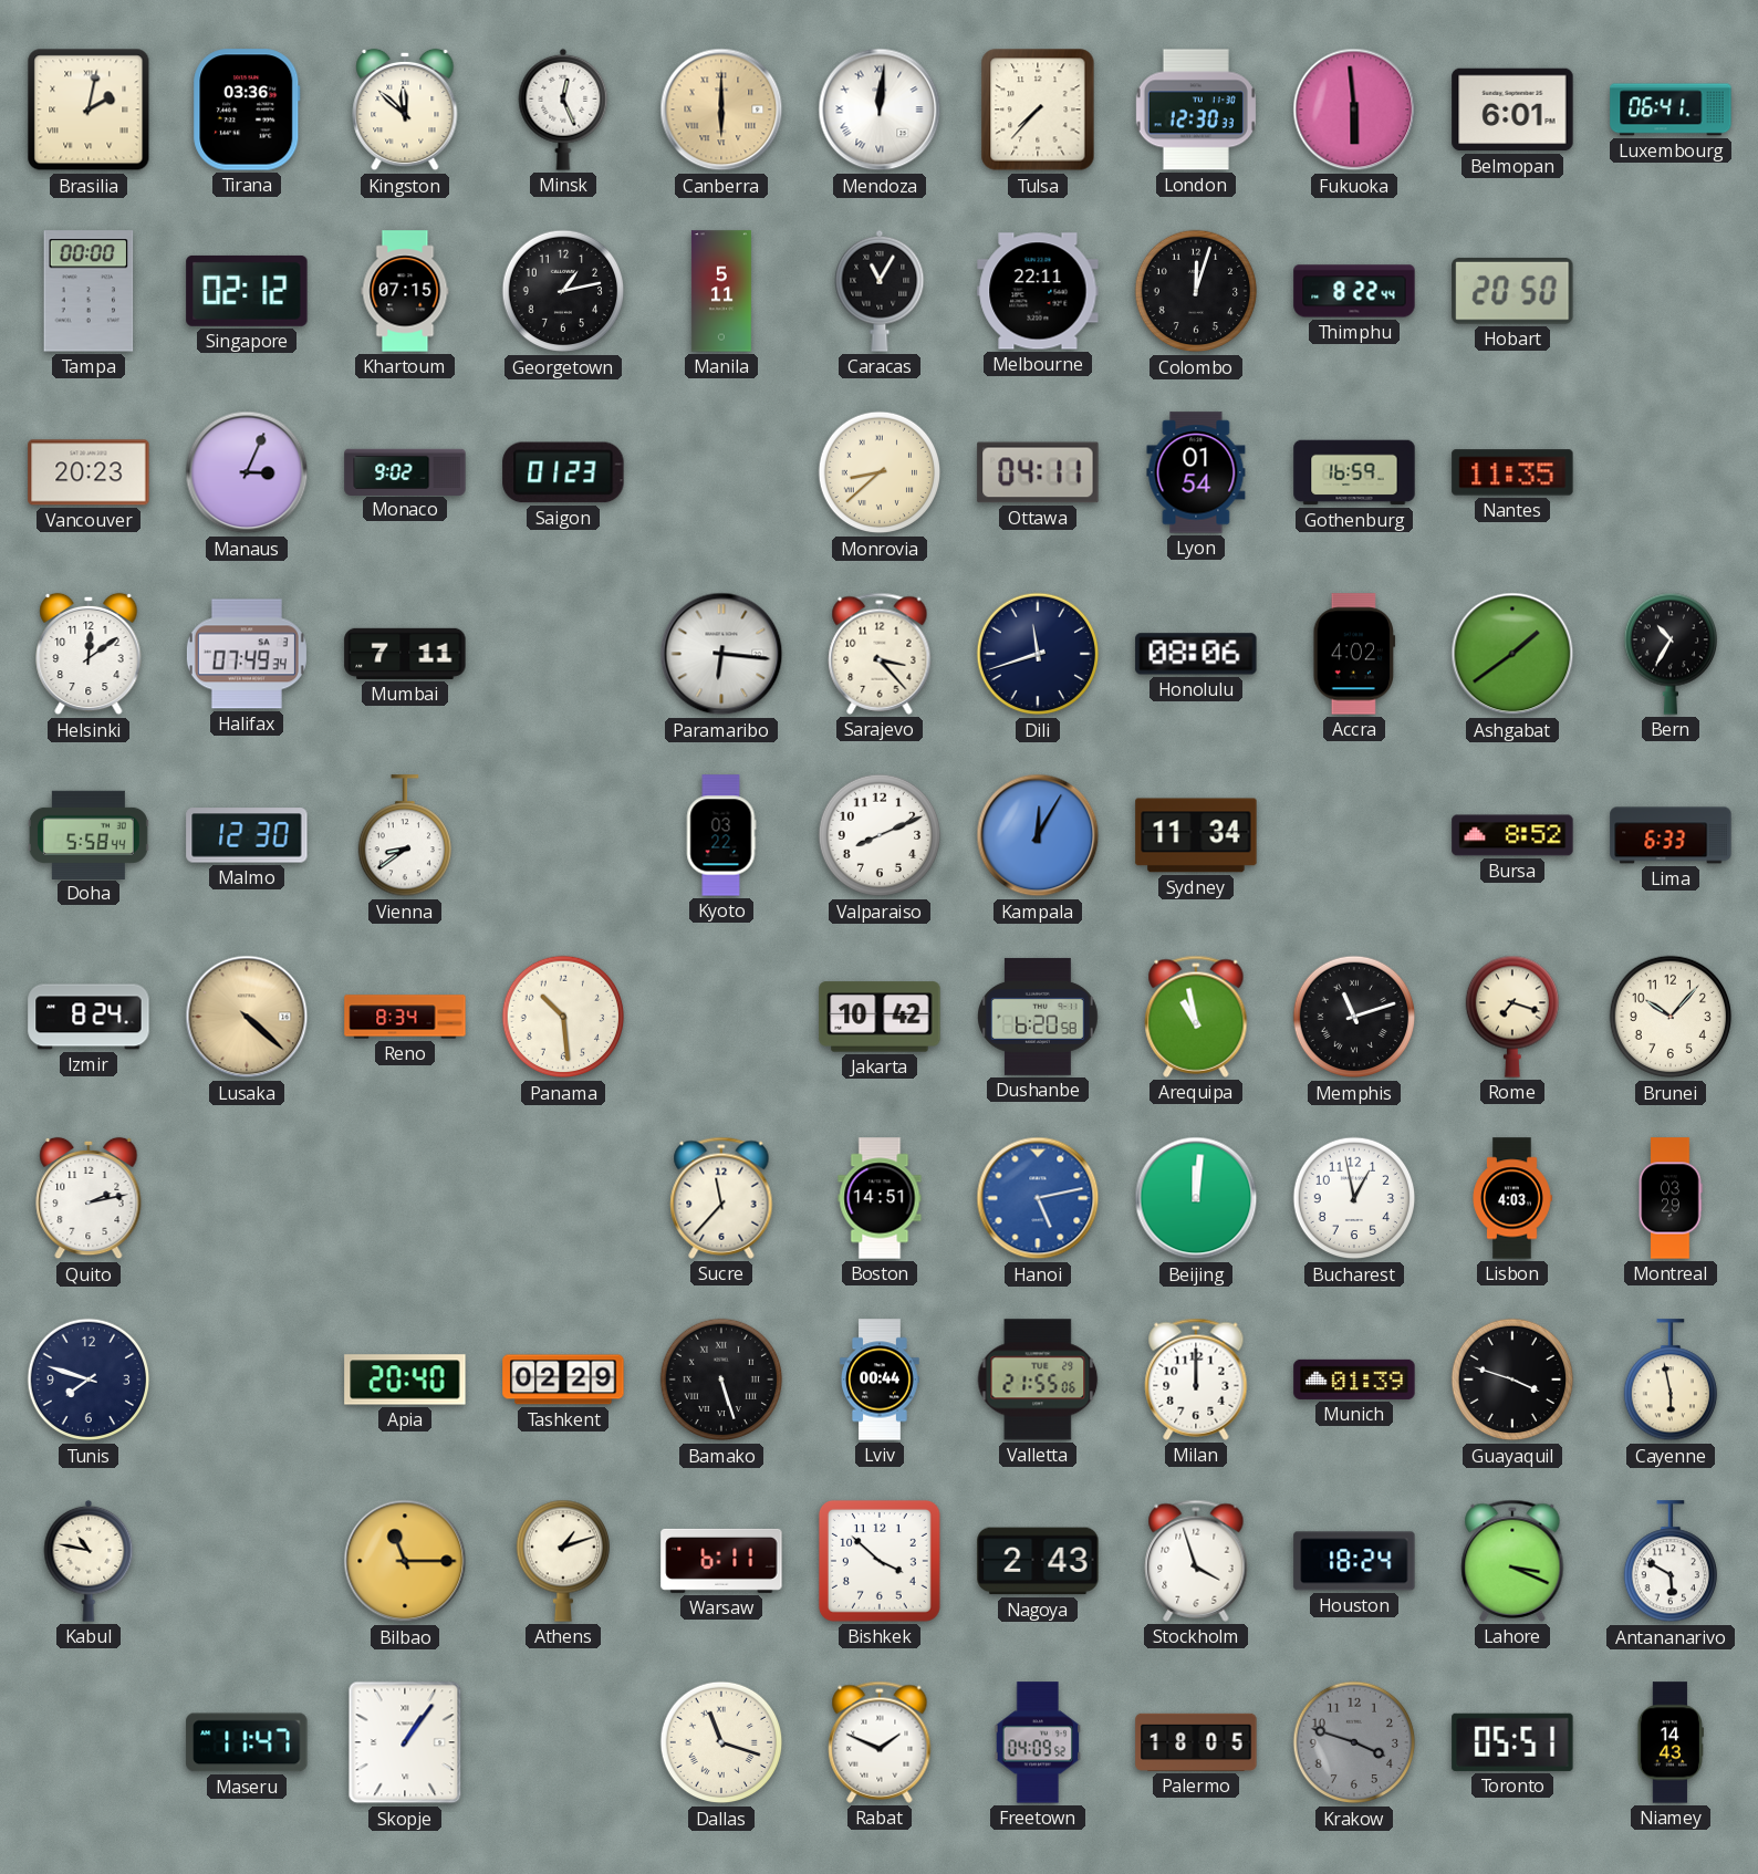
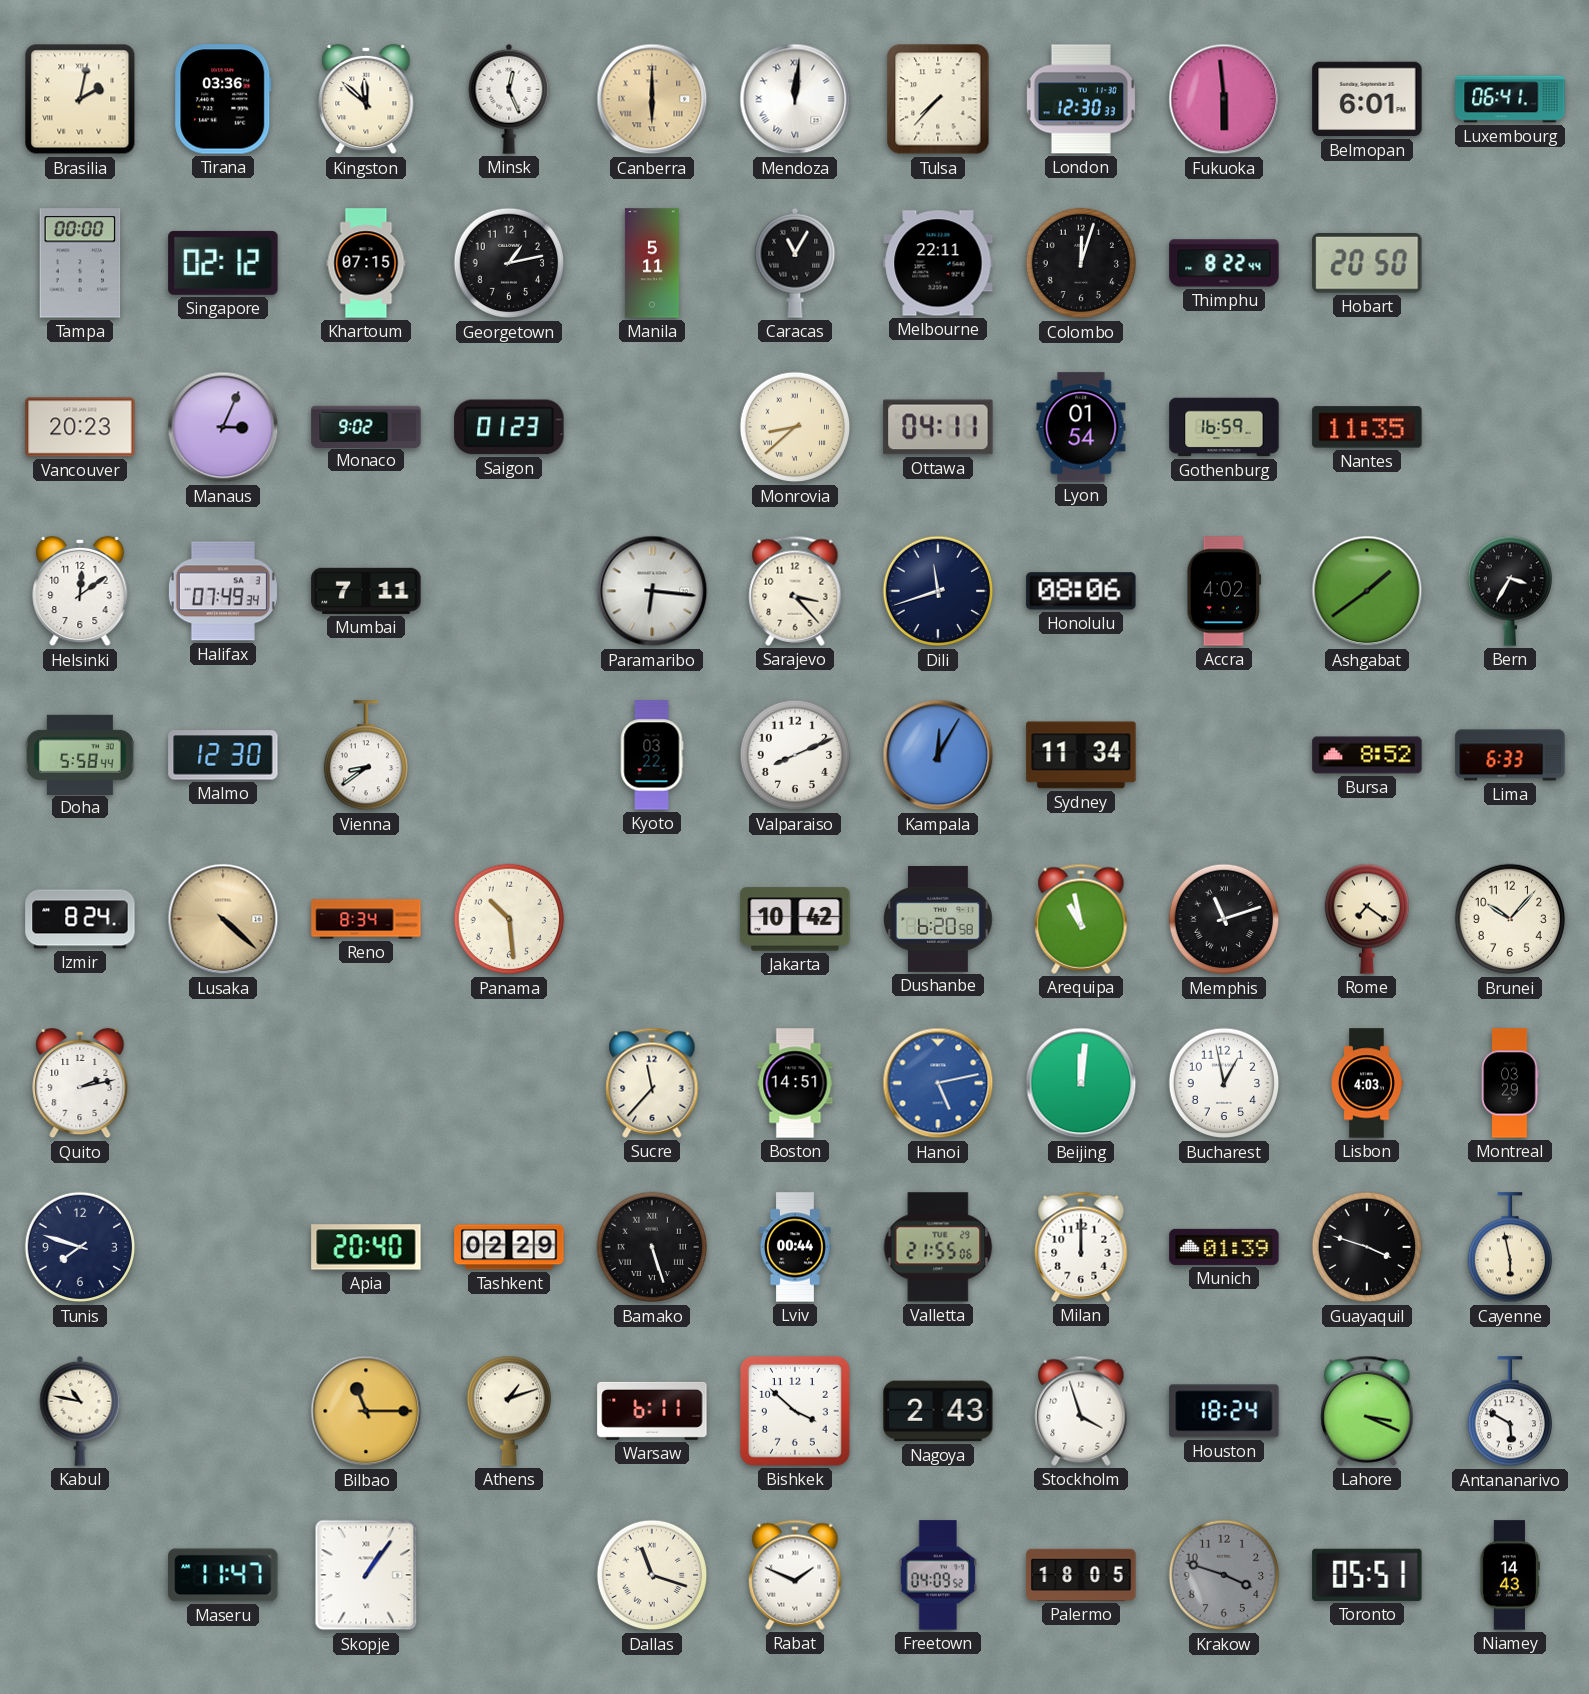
Bern: 10:35 -> 3:35 (1509, 591)
Rome: 7:18 -> 7:21 (1366, 919)
